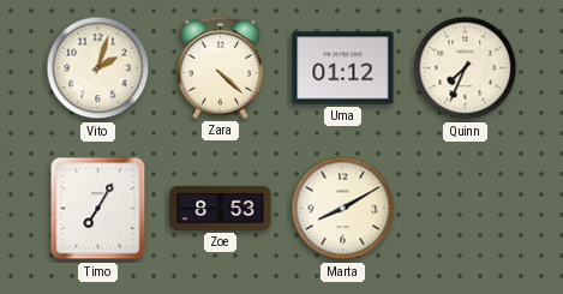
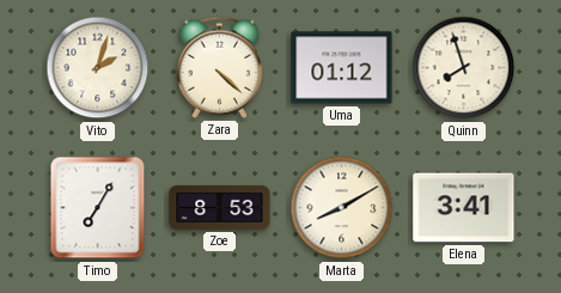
Quinn: 7:34 -> 7:57 (464, 68)
Elena: none -> 3:41 (464, 208)
